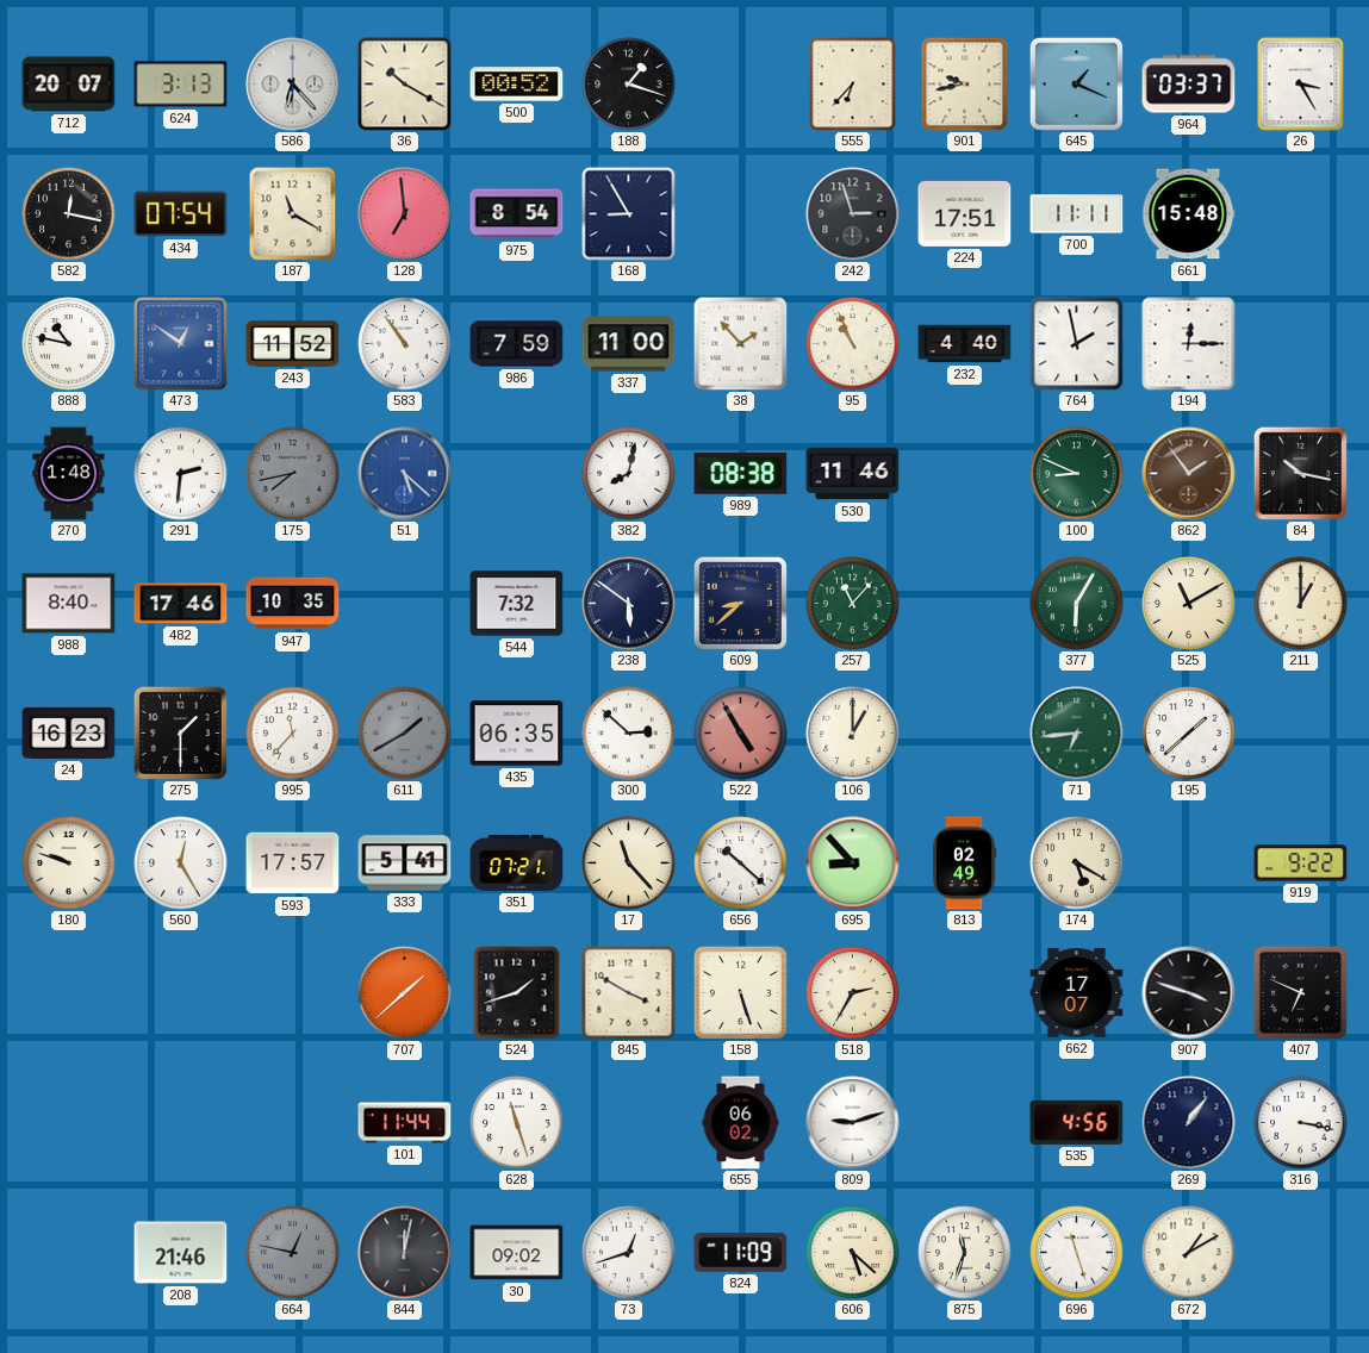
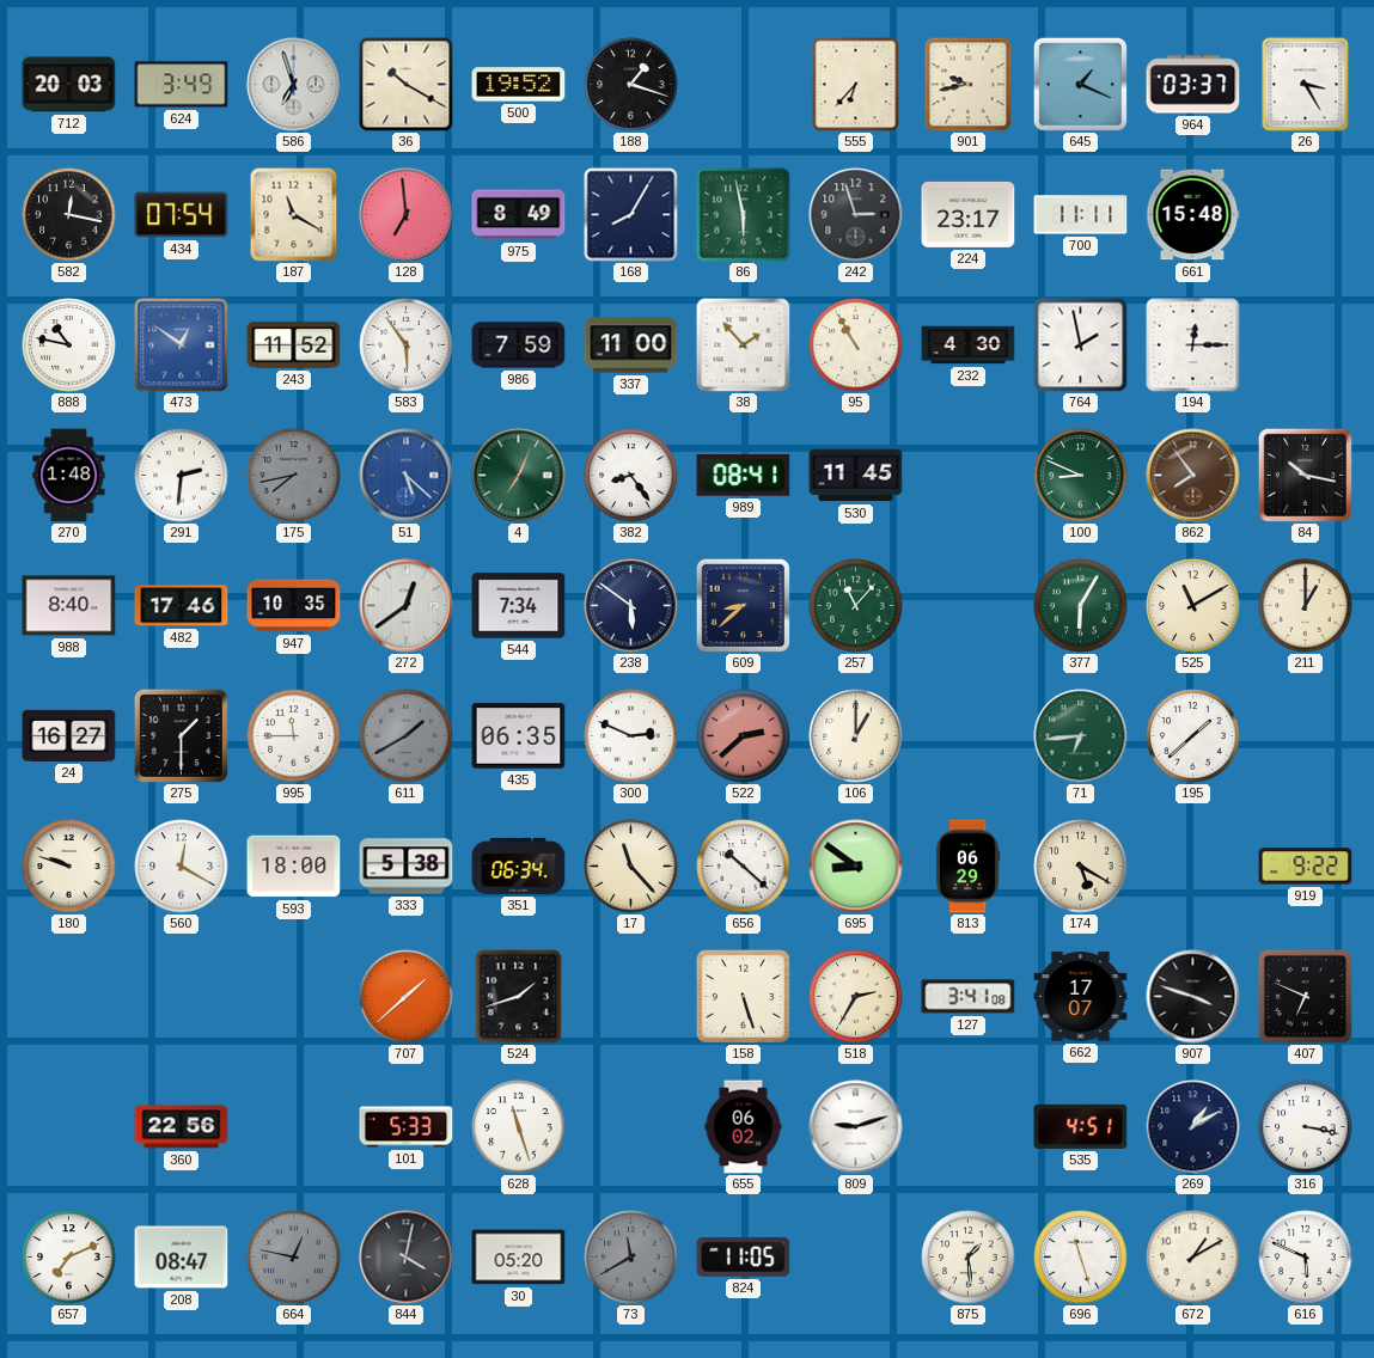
712: 20:07 -> 20:03 (69, 85)
624: 3:13 -> 3:49 (182, 85)
586: 6:23 -> 6:57 (294, 85)
500: 00:52 -> 19:52 (519, 85)
975: 8:54 -> 8:49 (519, 215)
168: 8:55 -> 8:05 (631, 215)
86: none -> 5:58 (744, 215)
224: 17:51 -> 23:17 (969, 214)
583: 10:54 -> 5:54 (407, 345)
95: 10:56 -> 10:55 (856, 345)
232: 4:40 -> 4:30 (969, 345)
4: none -> 7:04 (519, 476)
382: 8:02 -> 8:24 (631, 476)
989: 08:38 -> 08:41 (744, 476)
530: 11:46 -> 11:45 (856, 476)
862: 1:54 -> 7:54 (1193, 476)
272: none -> 12:39 (407, 606)
544: 7:32 -> 7:34 (519, 606)
24: 16:23 -> 16:27 (69, 735)
995: 11:37 -> 11:45 (294, 736)
300: 2:52 -> 2:49 (631, 736)
522: 4:55 -> 2:38 (744, 736)
560: 12:25 -> 12:20 (182, 867)
593: 17:57 -> 18:00 (294, 867)
333: 5:41 -> 5:38 (407, 867)
351: 07:21 -> 06:34 (519, 865)
695: 8:53 -> 8:51 (856, 867)
813: 02:49 -> 06:29 (967, 867)
845: 3:50 -> none (629, 993)
127: none -> 3:41 (969, 997)
360: none -> 22:56 (182, 1127)
101: 11:44 -> 5:33 (407, 1127)
535: 4:56 -> 4:51 (1081, 1126)
269: 1:06 -> 1:10 (1193, 1127)
657: none -> 7:11 (69, 1258)
208: 21:46 -> 08:47 (182, 1258)
844: 12:02 -> 4:02 (407, 1258)
30: 09:02 -> 05:20 (519, 1258)
73: 12:42 -> 11:40 (631, 1258)
73 dial: white -> grey (631, 1258)
824: 11:09 -> 11:05 (744, 1256)
606: 5:22 -> none (853, 1253)
875: 11:33 -> 1:29 (969, 1258)
616: none -> 5:49 (1306, 1258)
